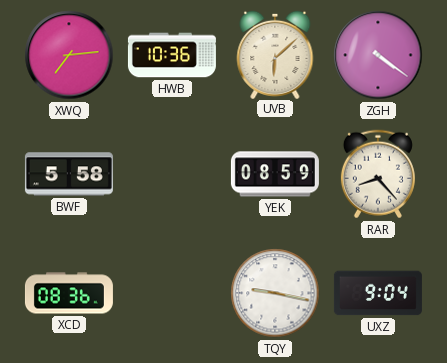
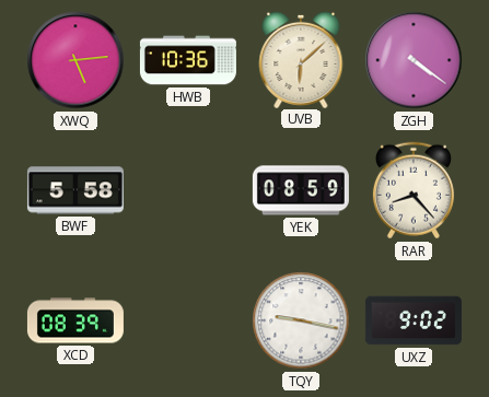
XWQ: 7:14 -> 5:14 (75, 60)
XCD: 08:36 -> 08:39 (75, 320)
UXZ: 9:04 -> 9:02 (414, 320)
